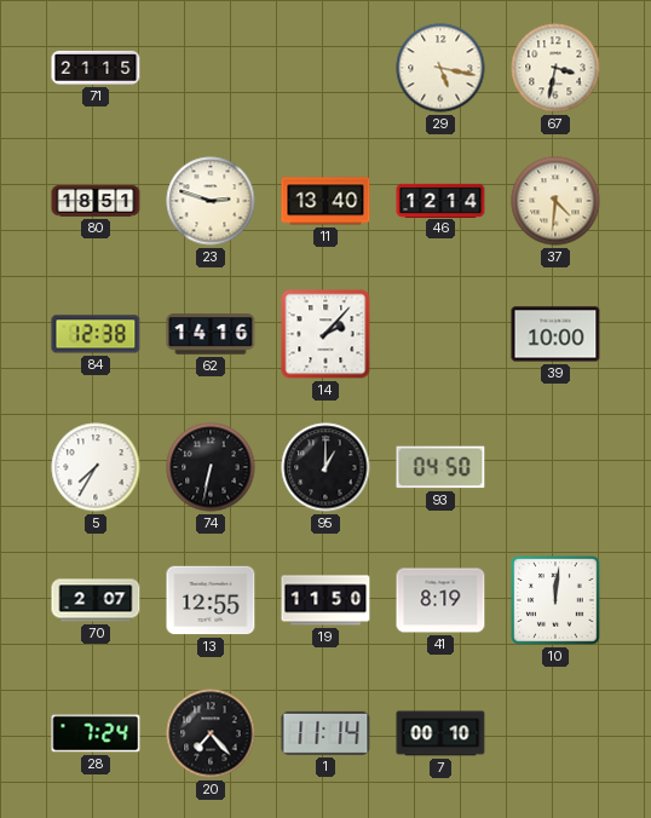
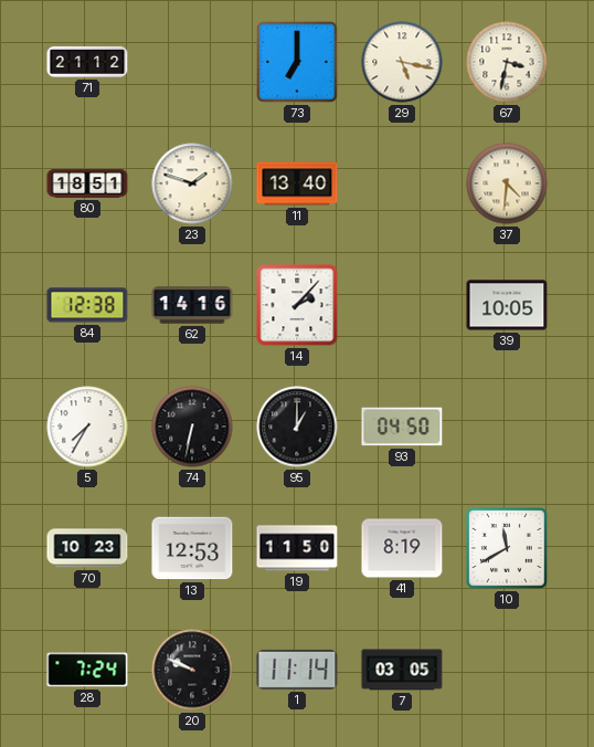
71: 21:15 -> 21:12 (87, 62)
73: none -> 7:00 (297, 62)
23: 2:48 -> 1:48 (192, 183)
46: 12:14 -> none (440, 200)
39: 10:00 -> 10:05 (507, 305)
70: 2:07 -> 10:23 (87, 548)
13: 12:55 -> 12:53 (192, 548)
10: 12:01 -> 11:40 (507, 548)
20: 7:23 -> 9:49 (192, 670)
7: 00:10 -> 03:05 (402, 670)
